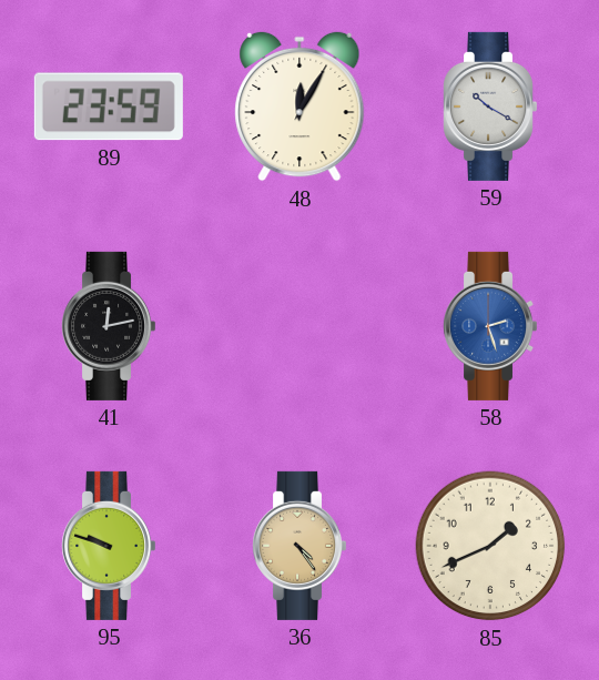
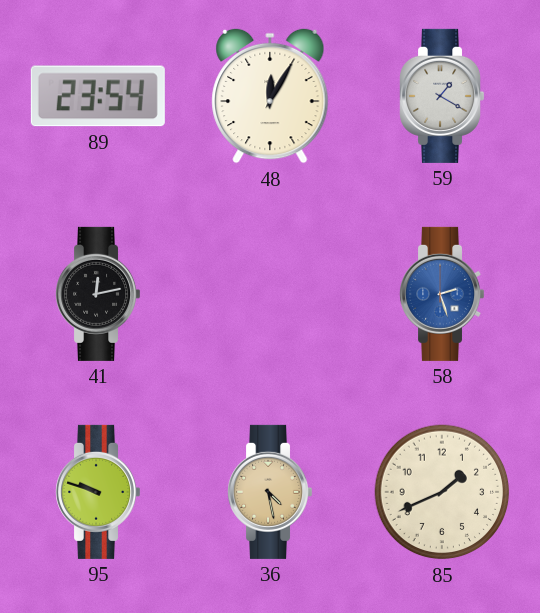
89: 23:59 -> 23:54 (98, 96)
59: 10:20 -> 1:20 (442, 96)
36: 4:24 -> 4:28 (270, 492)
